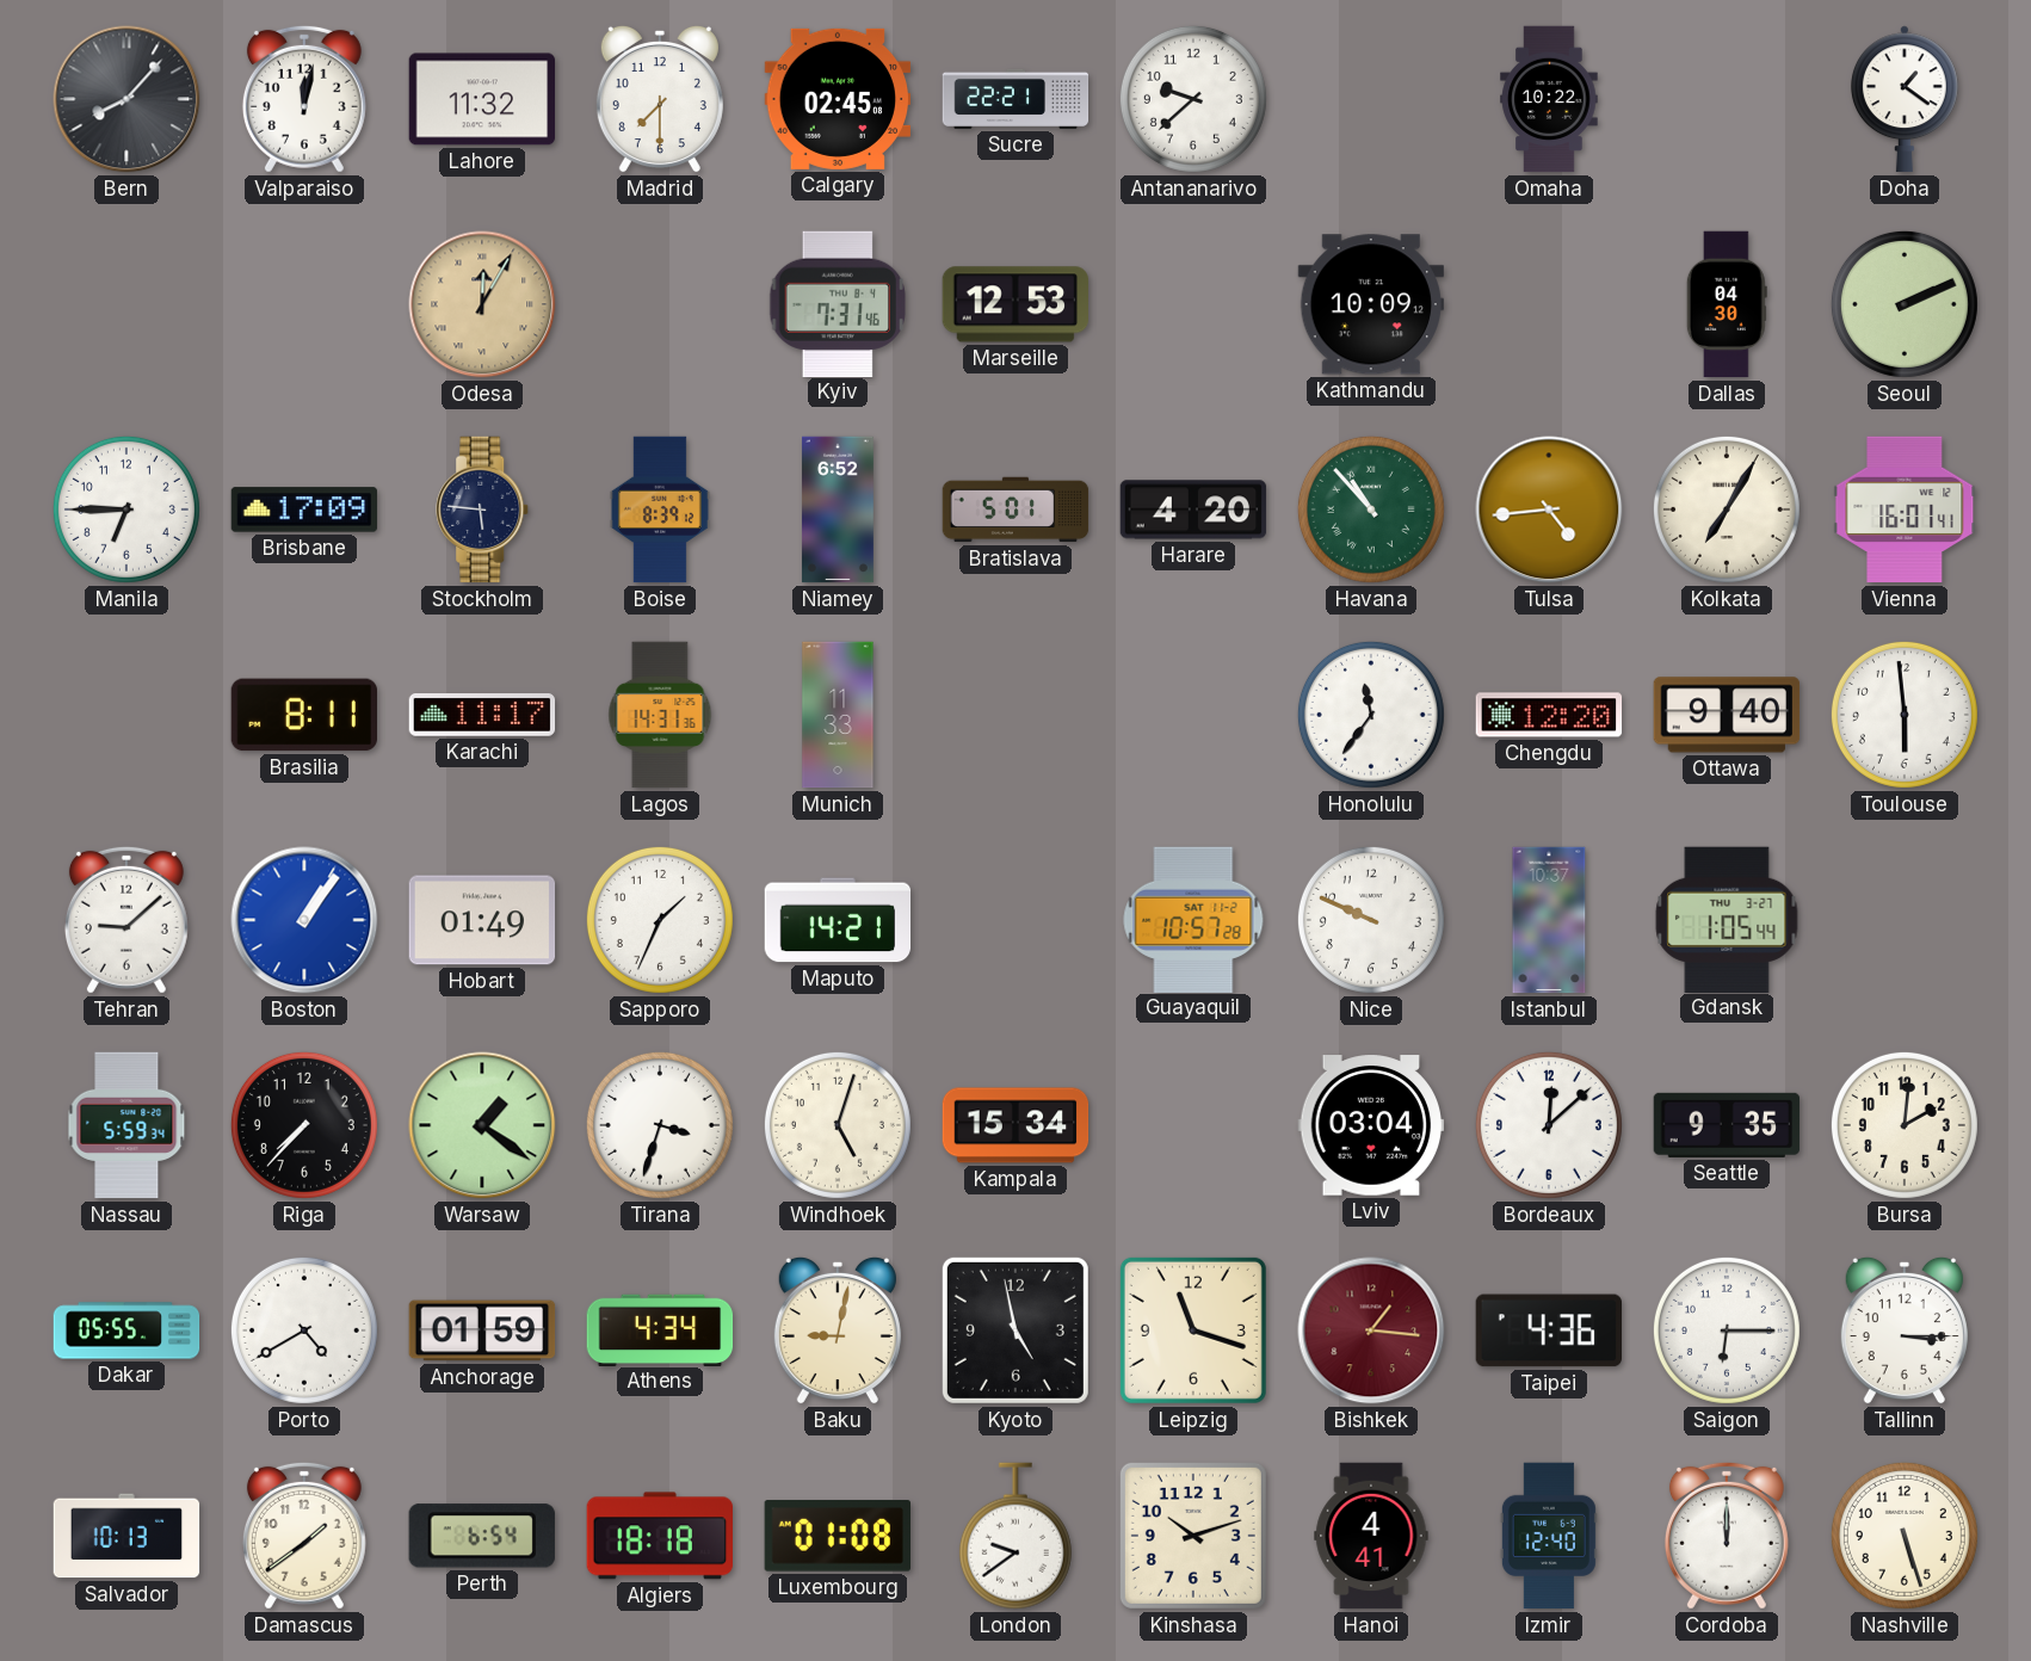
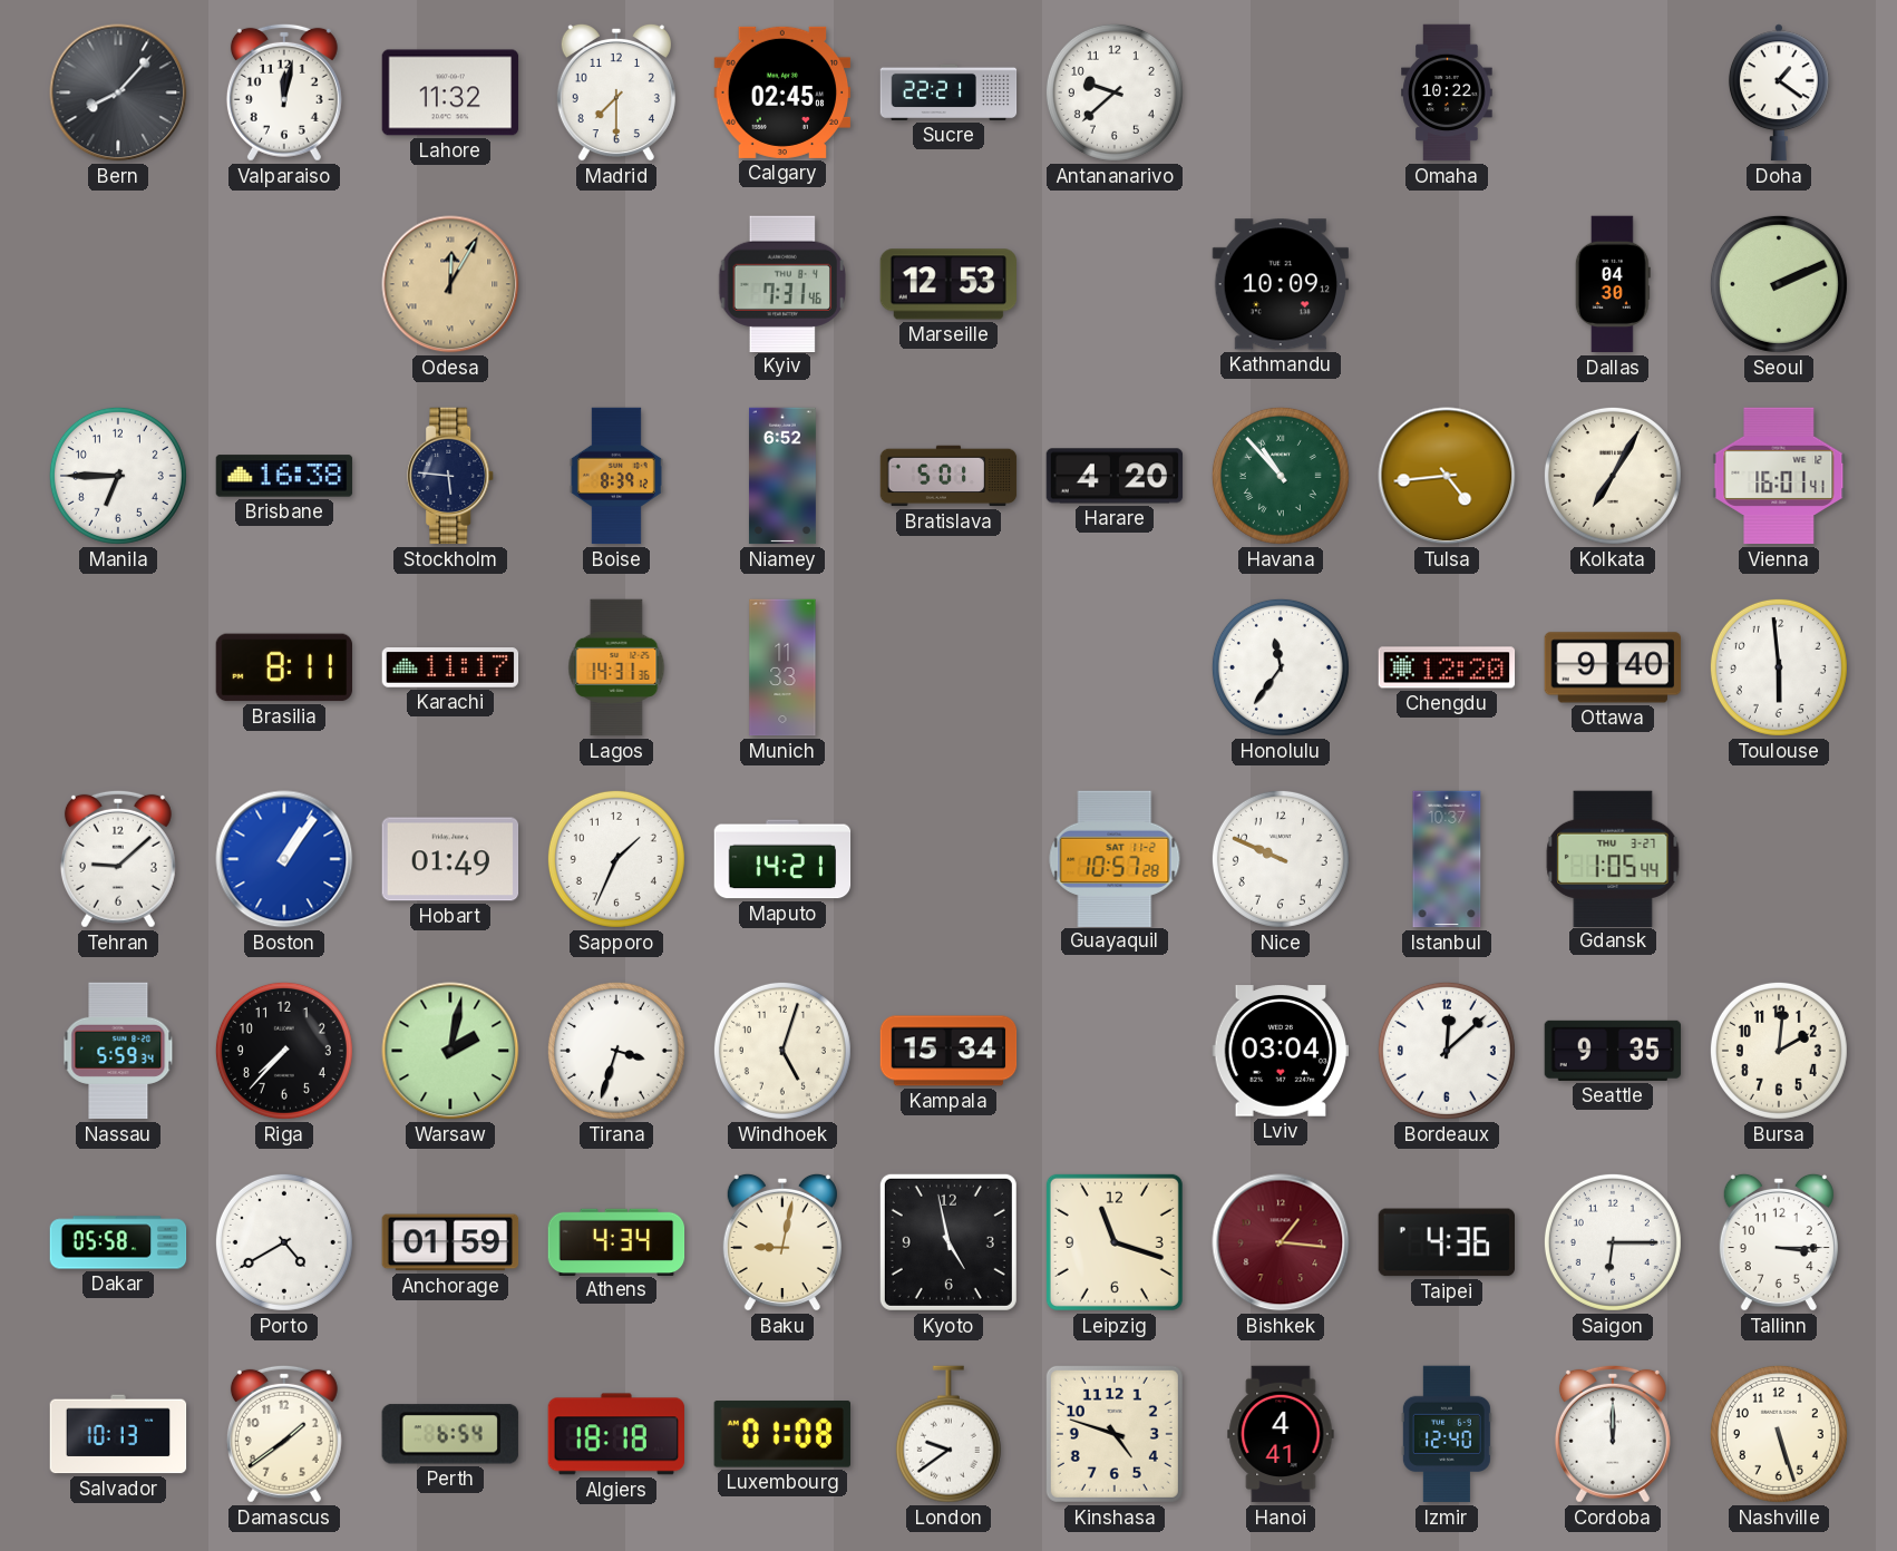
Brisbane: 17:09 -> 16:38 (284, 476)
Warsaw: 1:21 -> 2:02 (450, 1051)
Dakar: 05:55 -> 05:58 (118, 1242)
Kinshasa: 10:12 -> 4:48 (1115, 1434)
